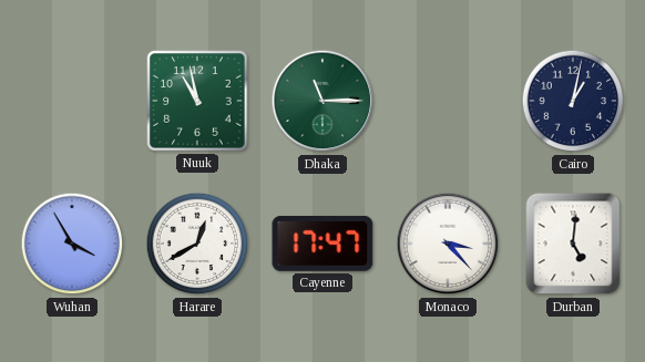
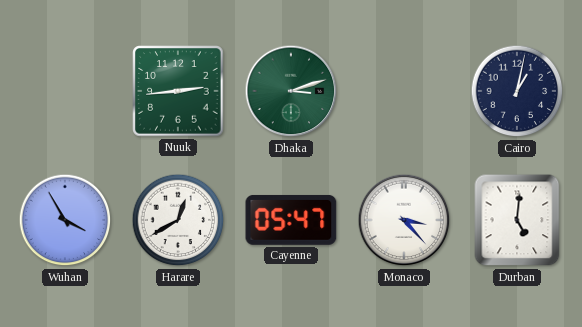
Nuuk: 10:58 -> 2:44 (178, 91)
Dhaka: 11:15 -> 3:12 (291, 91)
Cayenne: 17:47 -> 05:47 (291, 220)
